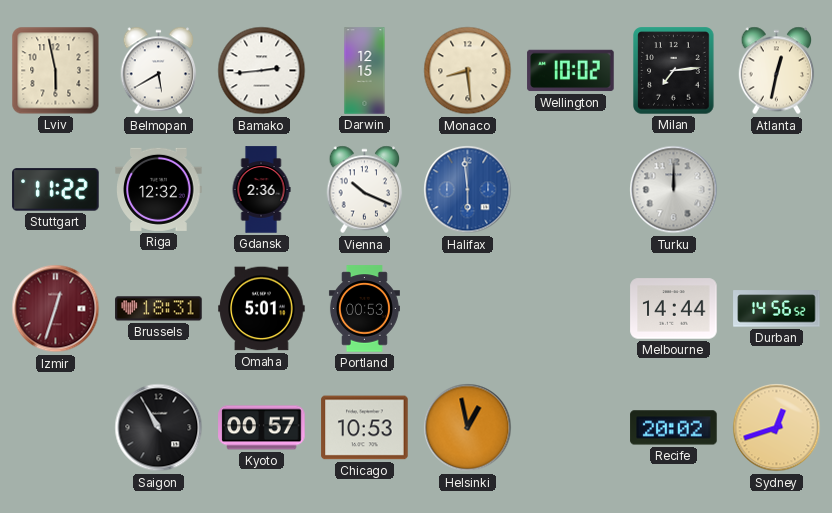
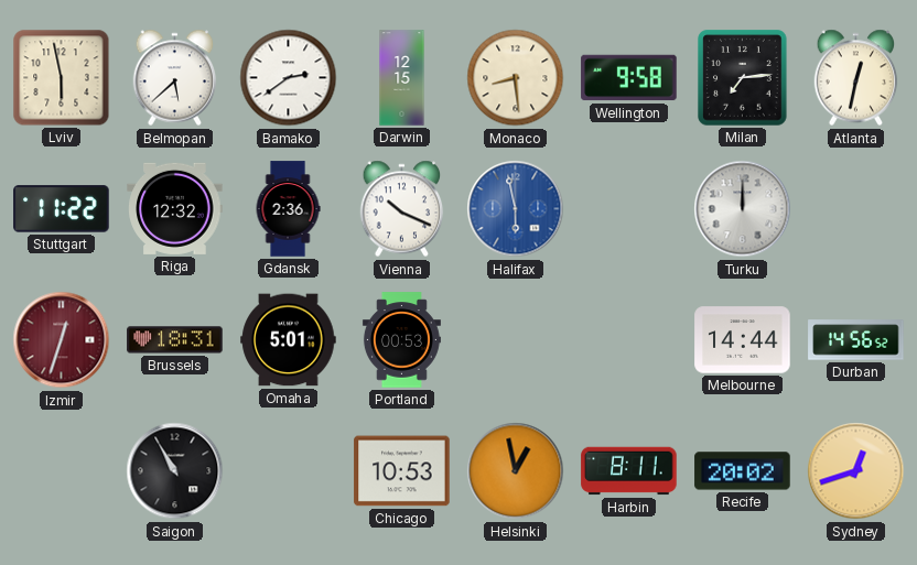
Belmopan: 5:40 -> 5:38 (175, 78)
Bamako: 2:44 -> 2:39 (289, 78)
Wellington: 10:02 -> 9:58 (629, 78)
Halifax: 5:59 -> 5:58 (516, 209)
Kyoto: 00:57 -> none (262, 428)
Harbin: none -> 8:11 (629, 471)
